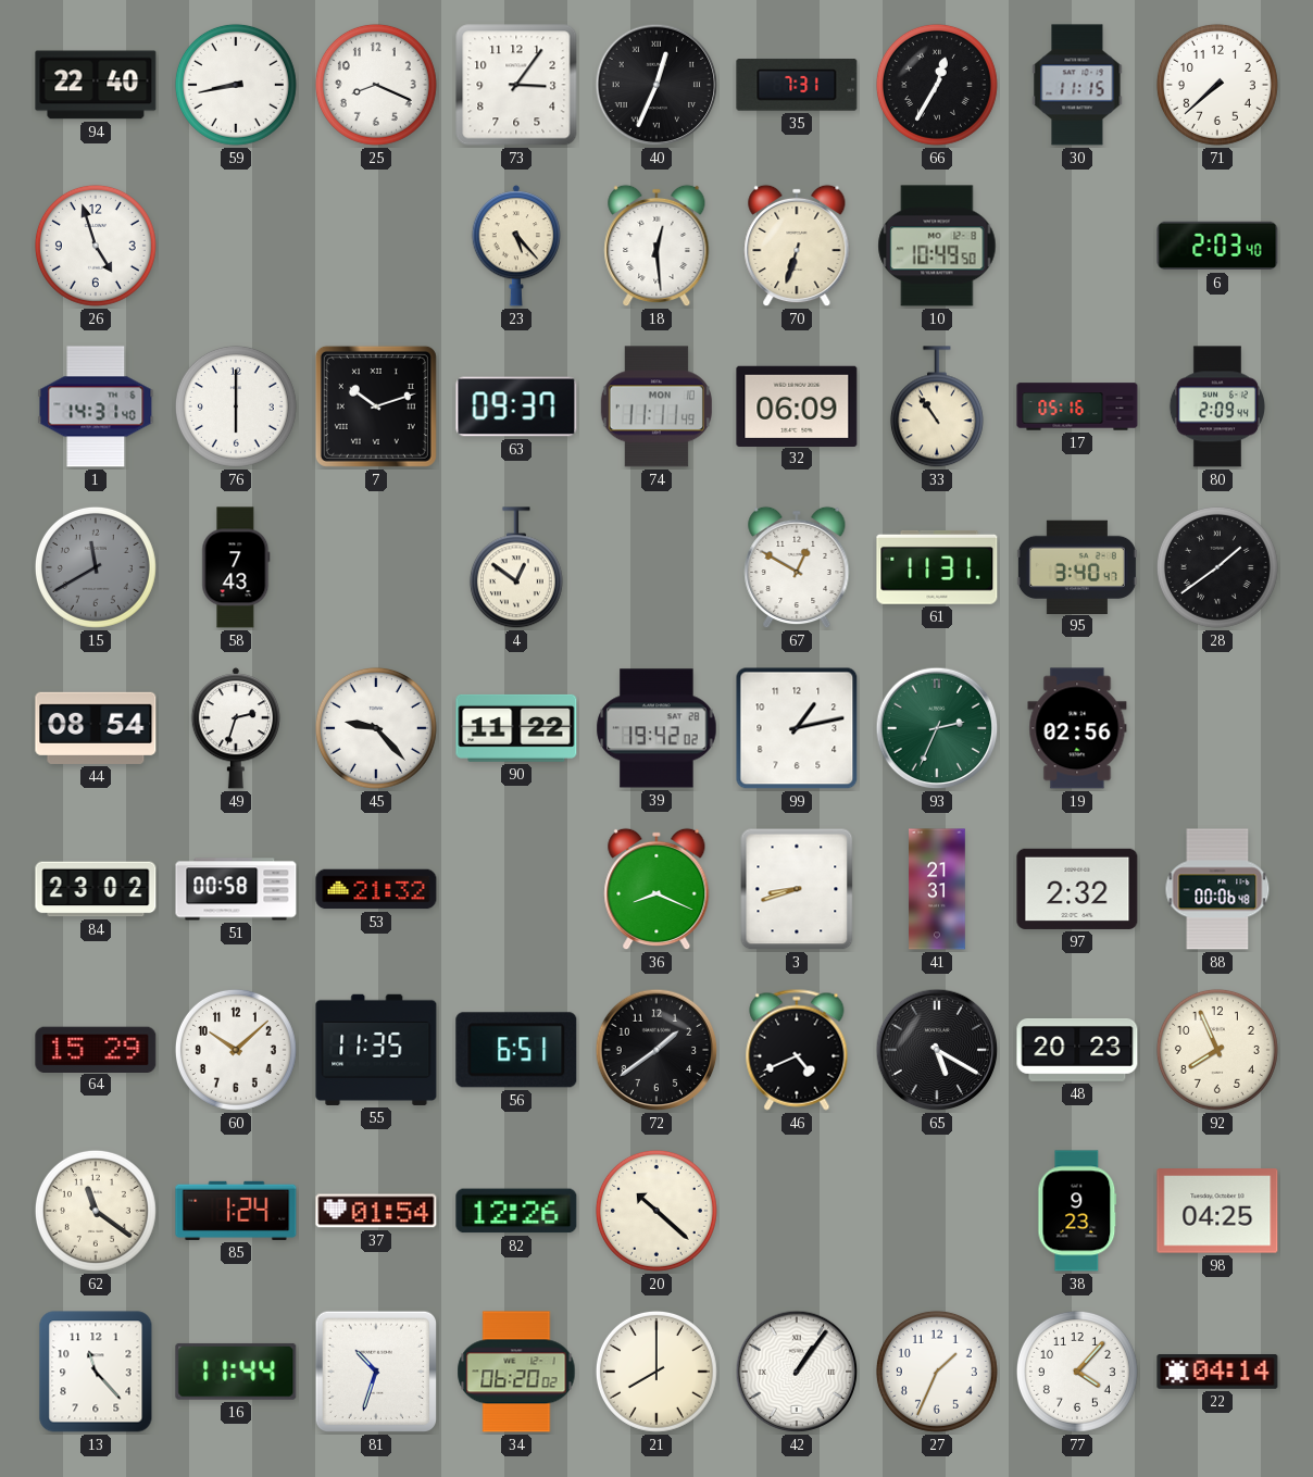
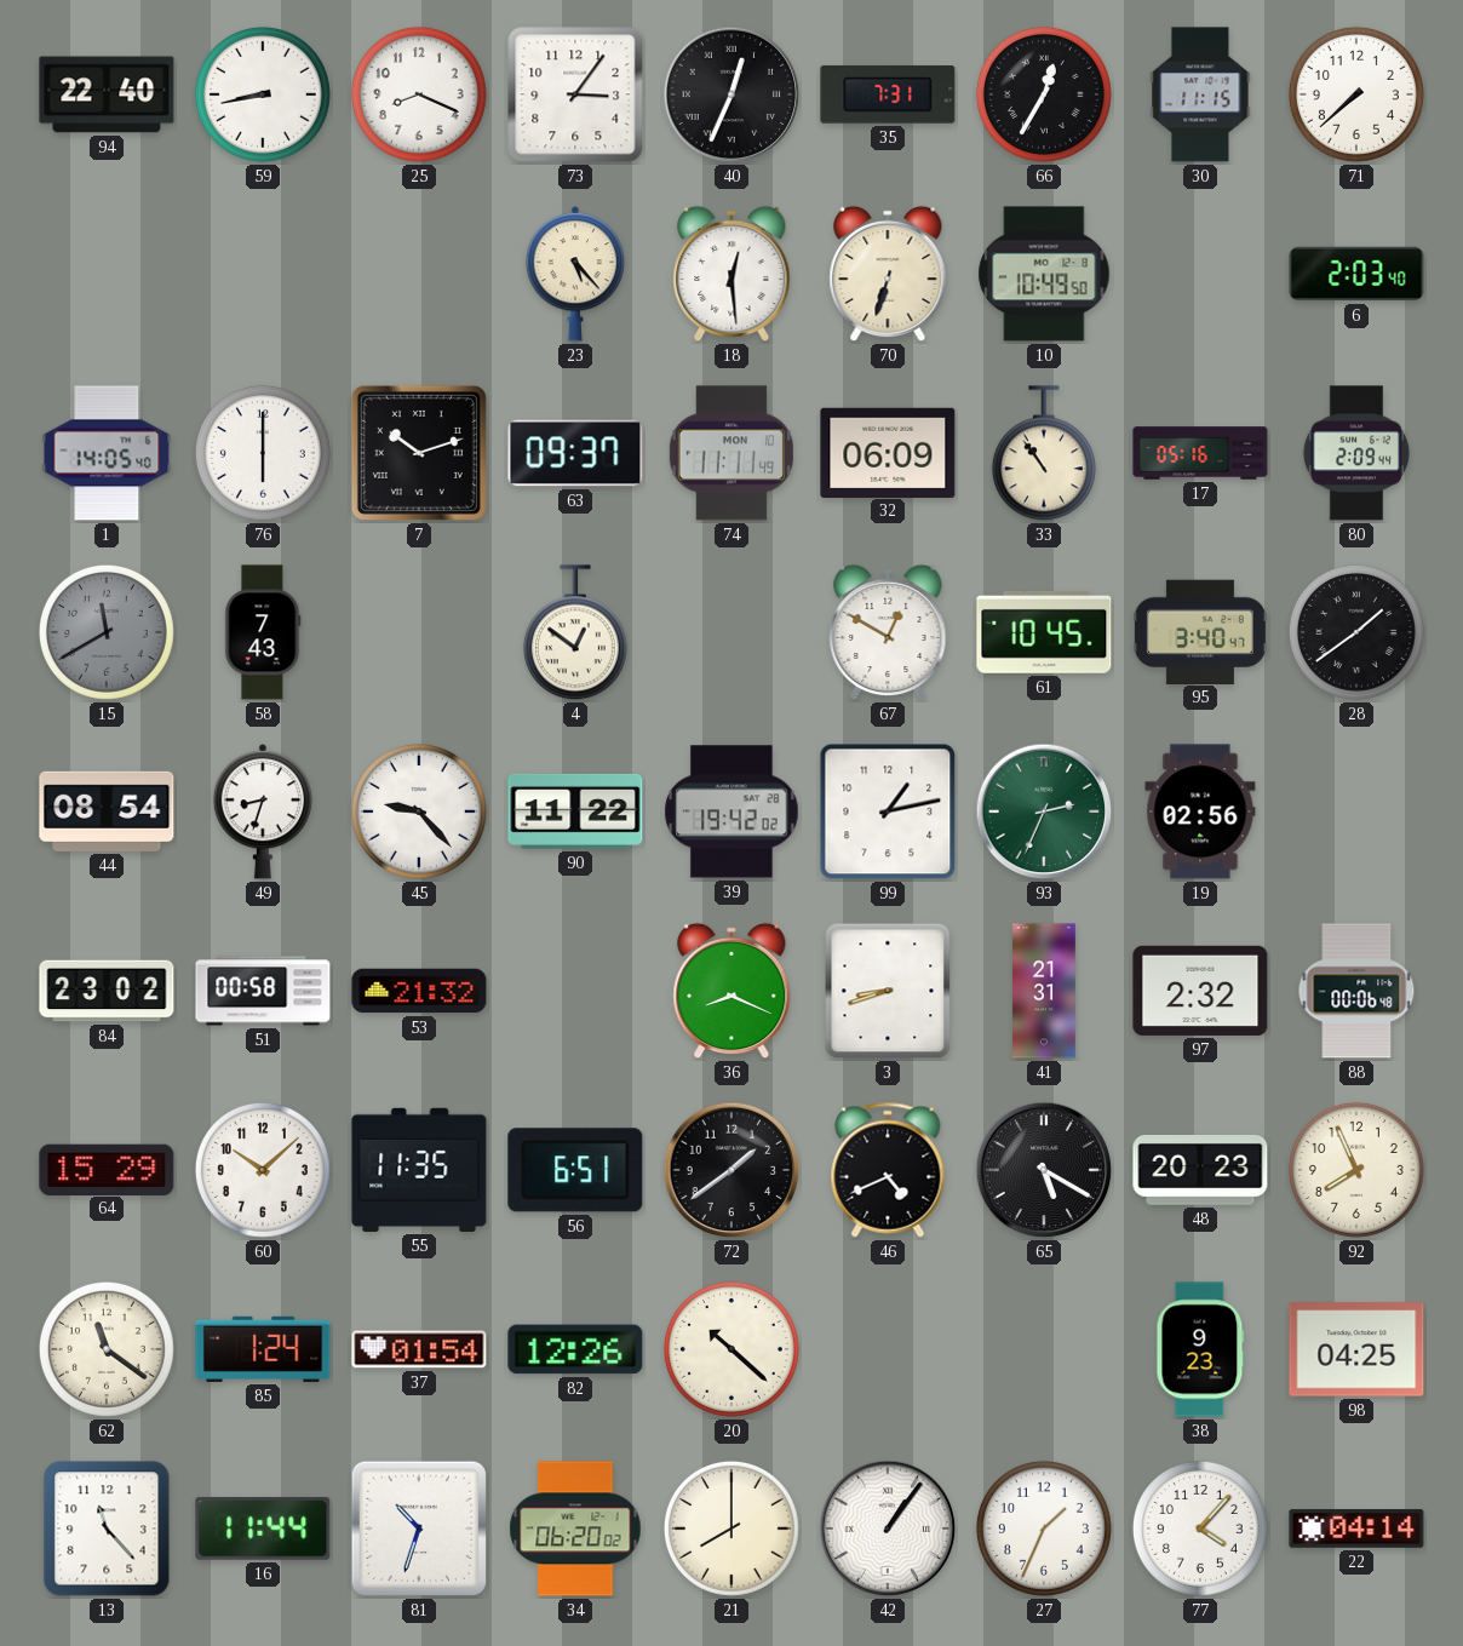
26: 4:57 -> none (96, 246)
1: 14:31 -> 14:05 (107, 453)
61: 11:31 -> 10:45 (1044, 632)
49: 2:33 -> 8:33 (262, 811)
